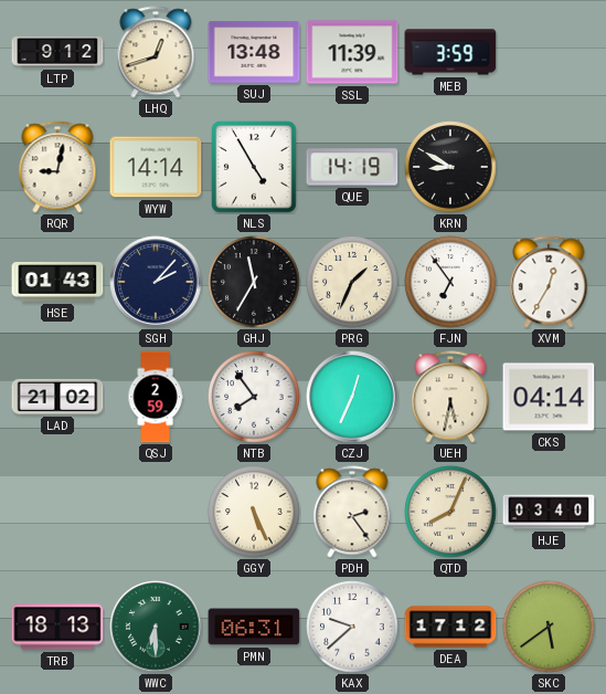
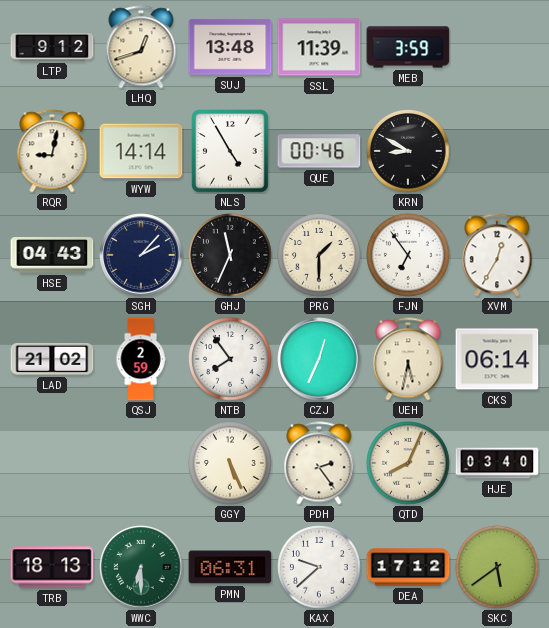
QUE: 14:19 -> 00:46 (319, 151)
HSE: 01:43 -> 04:43 (52, 256)
GHJ: 11:35 -> 11:34 (230, 255)
PRG: 1:34 -> 1:30 (319, 255)
CKS: 04:14 -> 06:14 (497, 359)
